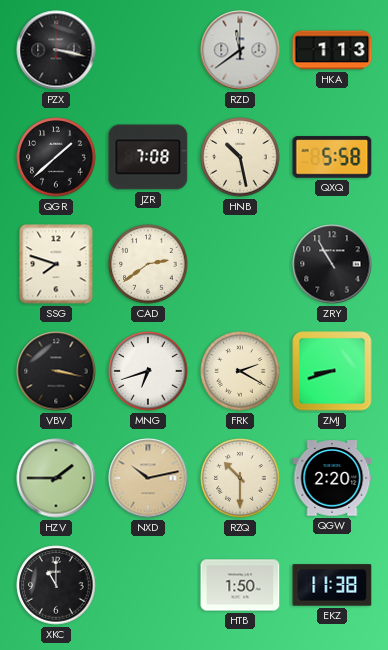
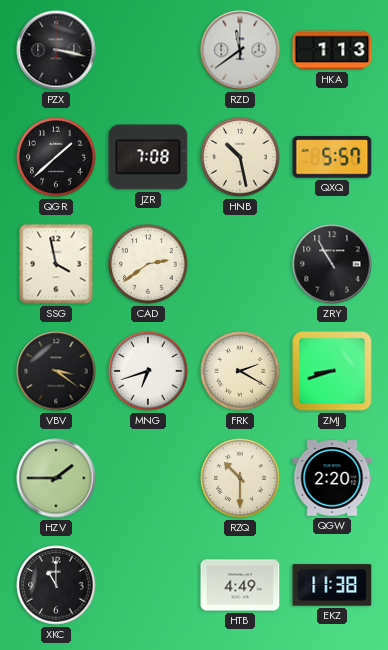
QXQ: 5:58 -> 5:57 (332, 157)
SSG: 7:48 -> 3:58 (56, 264)
VBV: 3:17 -> 3:21 (56, 371)
NXD: 10:13 -> none (148, 478)
HTB: 1:50 -> 4:49 (240, 585)
